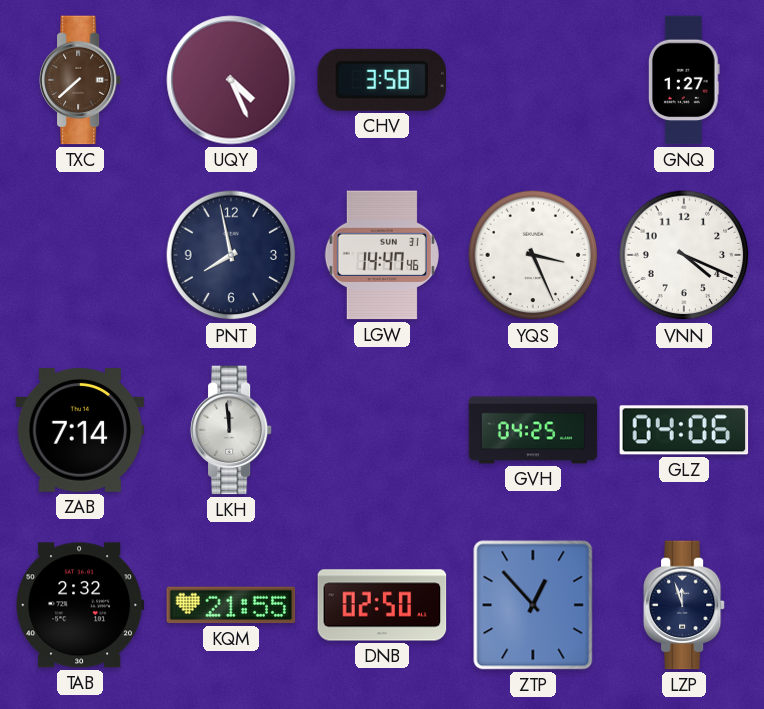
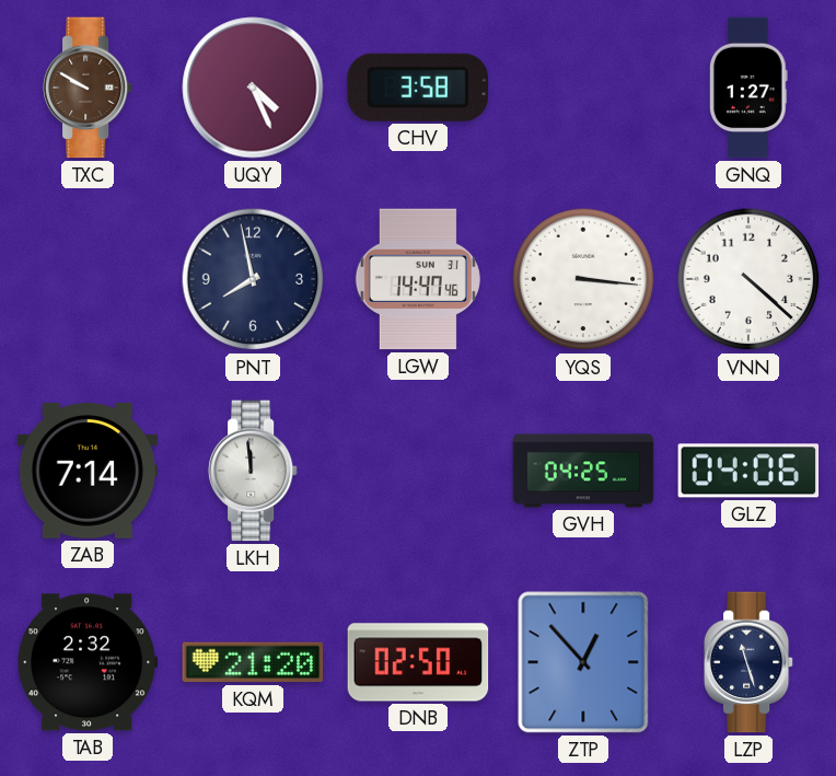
TXC: 7:38 -> 9:50 (88, 88)
YQS: 3:26 -> 3:16 (583, 279)
VNN: 4:19 -> 4:22 (748, 279)
KQM: 21:55 -> 21:20 (253, 662)
LZP: 11:57 -> 11:27 (748, 662)
